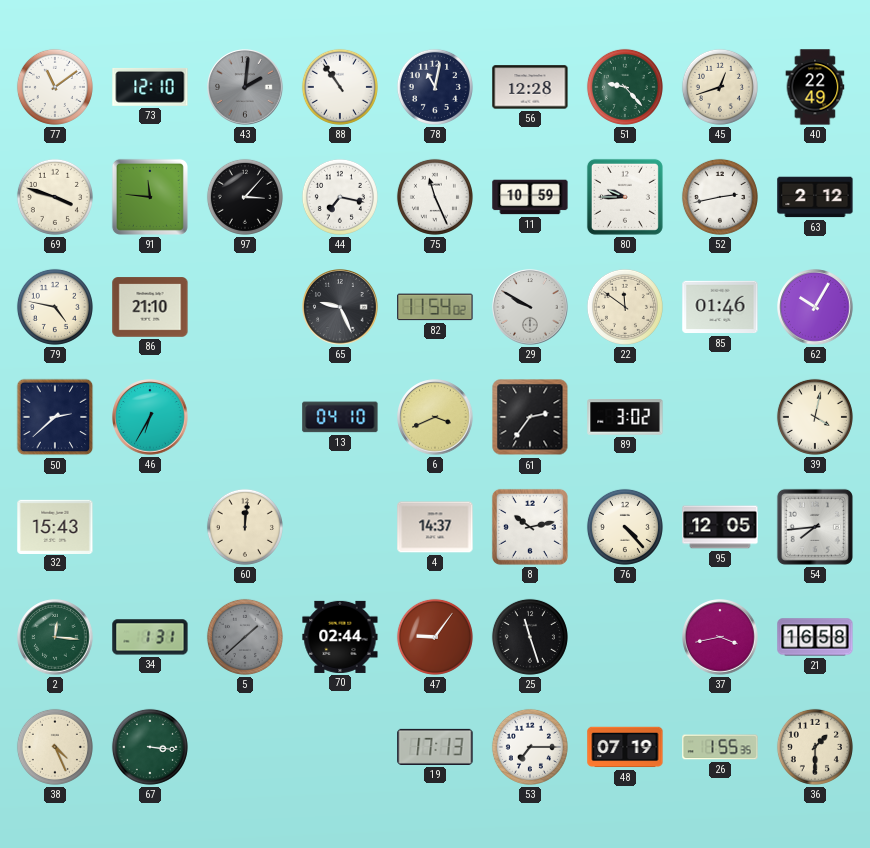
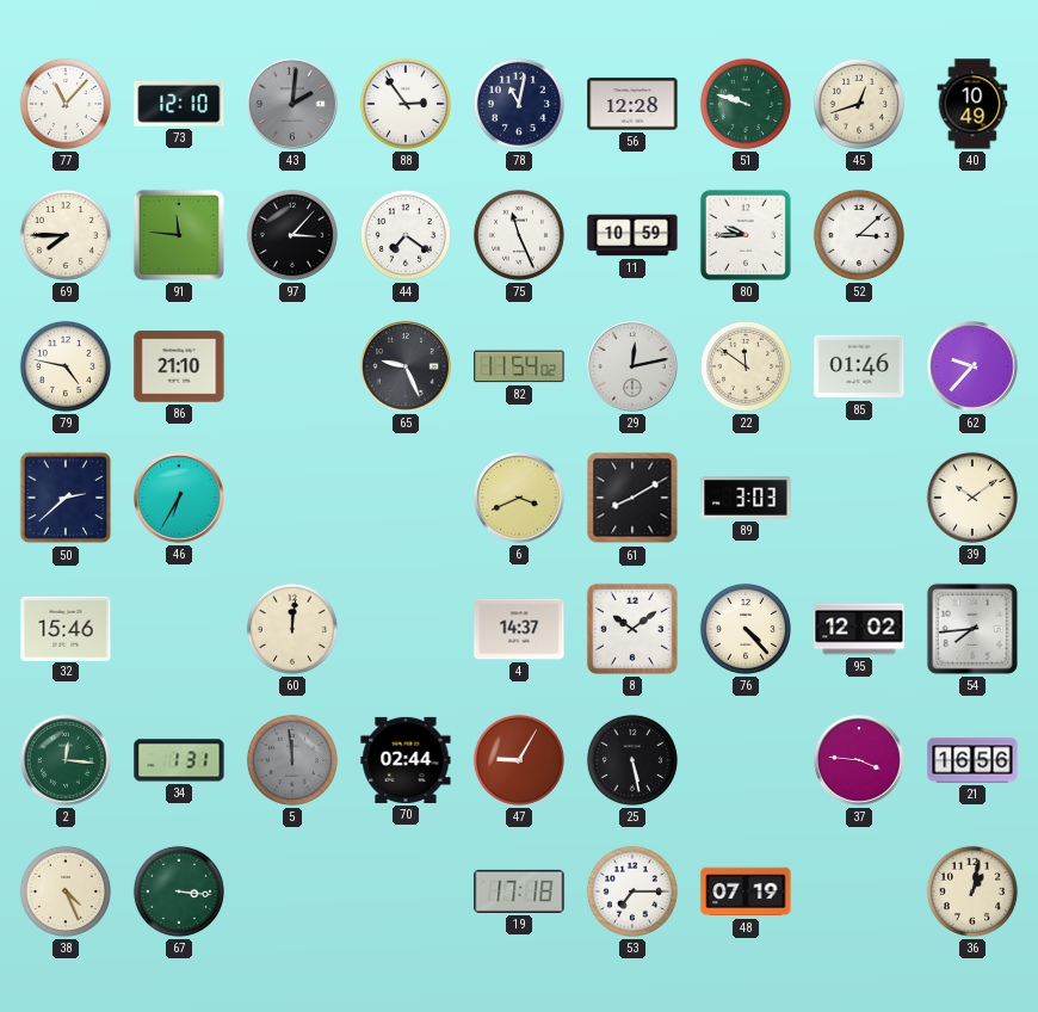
77: 11:09 -> 11:07 (66, 104)
88: 10:54 -> 2:54 (406, 104)
51: 9:23 -> 9:48 (746, 104)
40: 22:49 -> 10:49 (972, 104)
69: 3:48 -> 7:45 (66, 235)
44: 7:17 -> 7:21 (406, 235)
52: 2:43 -> 3:08 (859, 235)
63: 2:12 -> none (815, 197)
29: 9:50 -> 12:13 (632, 366)
62: 10:05 -> 9:37 (972, 366)
13: 04:10 -> none (340, 417)
61: 2:36 -> 8:10 (632, 498)
89: 3:02 -> 3:03 (746, 498)
39: 4:02 -> 10:09 (972, 498)
32: 15:43 -> 15:46 (66, 628)
8: 10:13 -> 10:09 (632, 629)
95: 12:05 -> 12:02 (859, 629)
5: 1:38 -> 11:59 (292, 760)
47: 9:06 -> 9:05 (519, 760)
25: 11:27 -> 5:28 (632, 760)
37: 3:43 -> 3:46 (859, 760)
21: 16:58 -> 16:56 (972, 760)
19: 17:13 -> 17:18 (519, 891)
26: 1:55 -> none (720, 747)
36: 1:30 -> 1:02 (972, 891)
